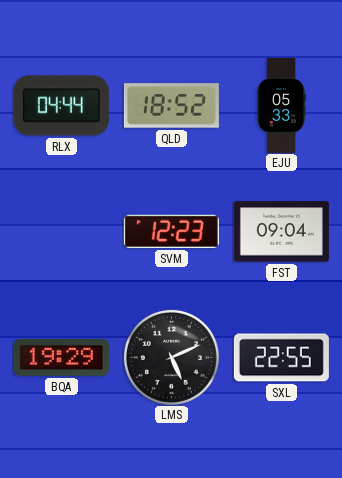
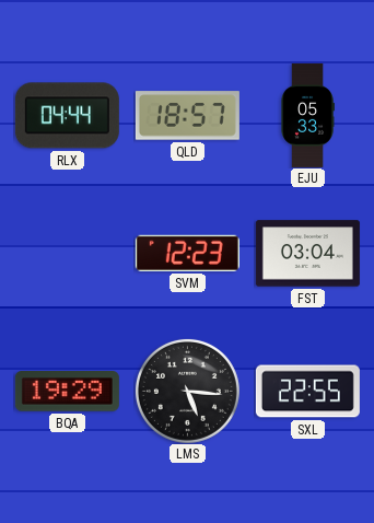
QLD: 18:52 -> 18:57 (187, 116)
FST: 09:04 -> 03:04 (307, 254)
LMS: 5:11 -> 5:16 (187, 391)
